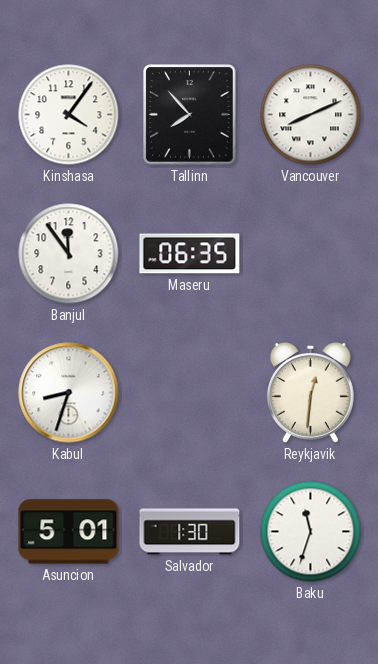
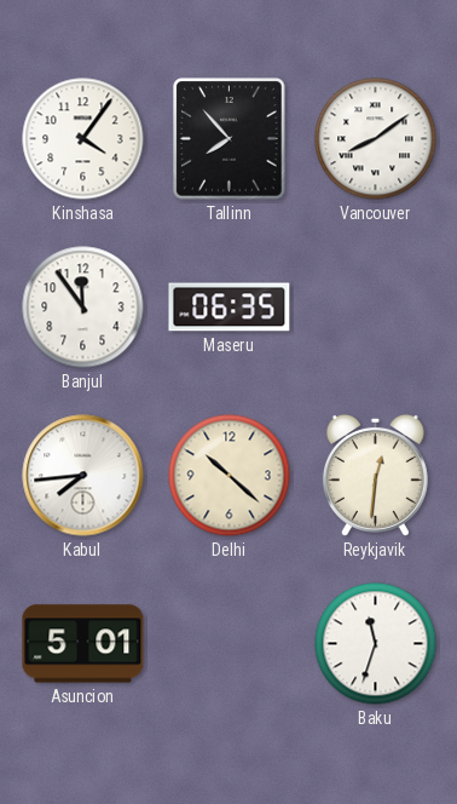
Vancouver: 8:11 -> 8:09 (376, 139)
Kabul: 8:33 -> 7:44 (83, 476)
Delhi: none -> 10:22 (230, 476)
Salvador: 1:30 -> none (190, 532)
